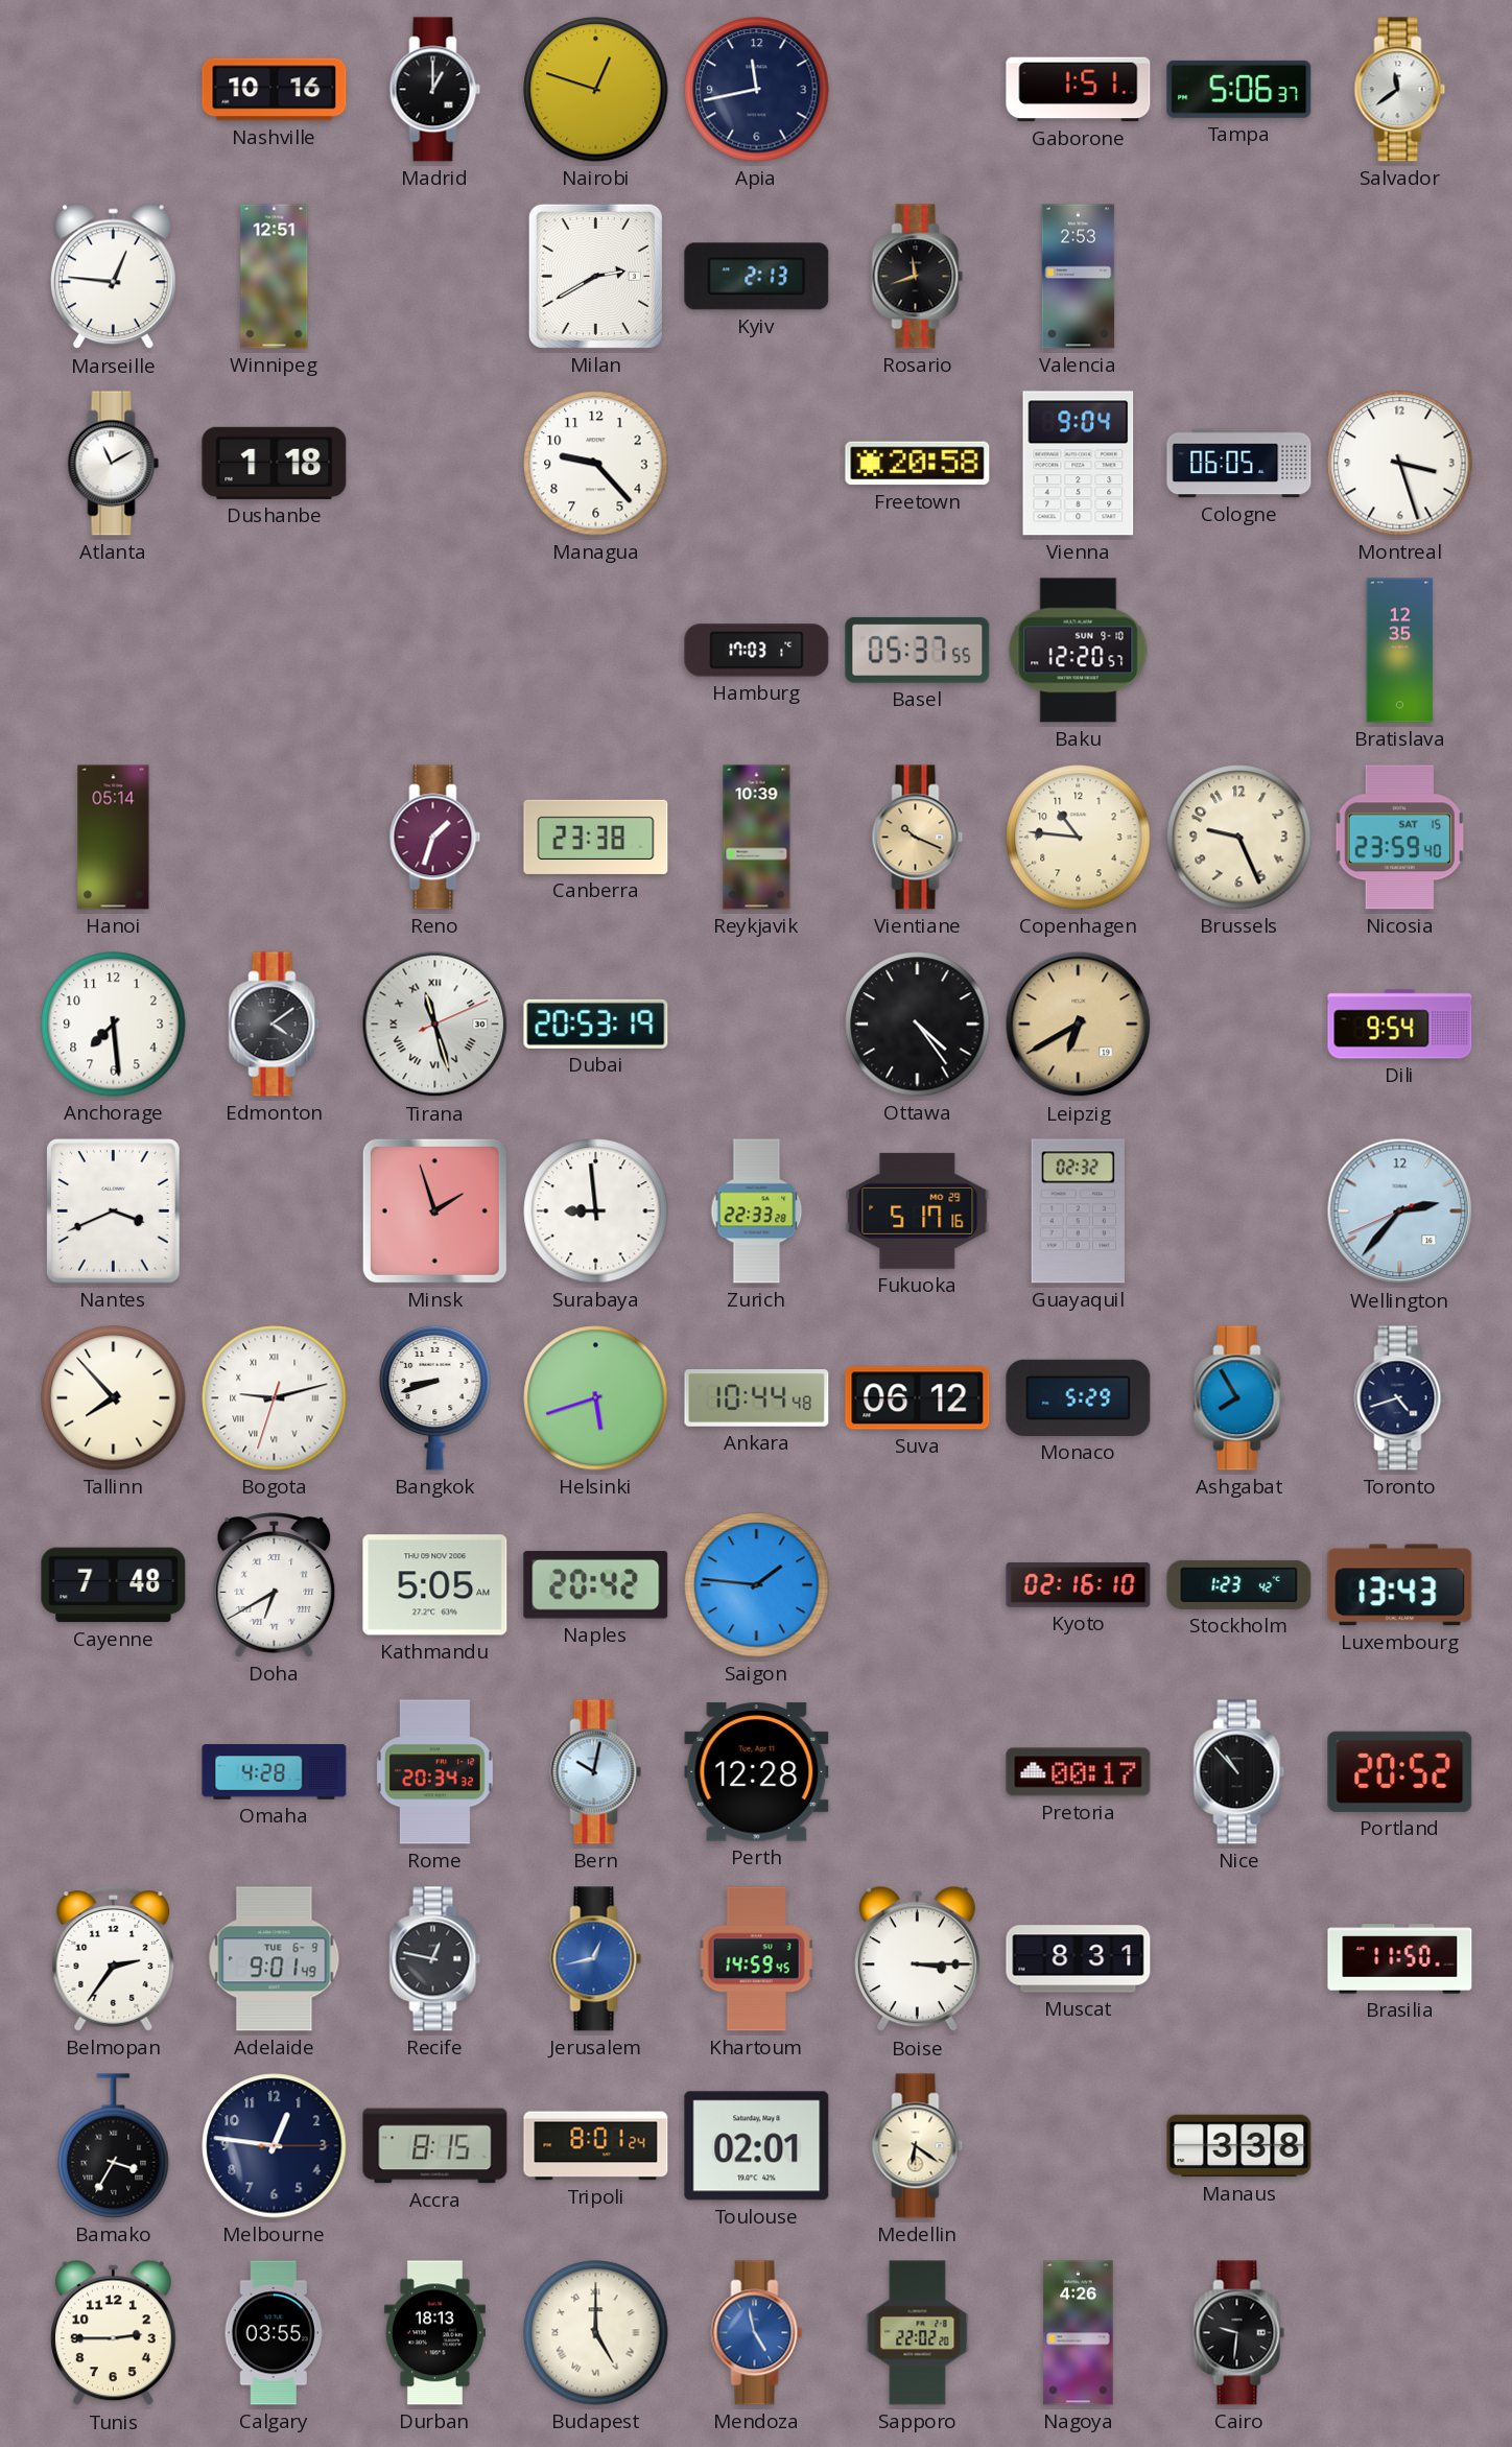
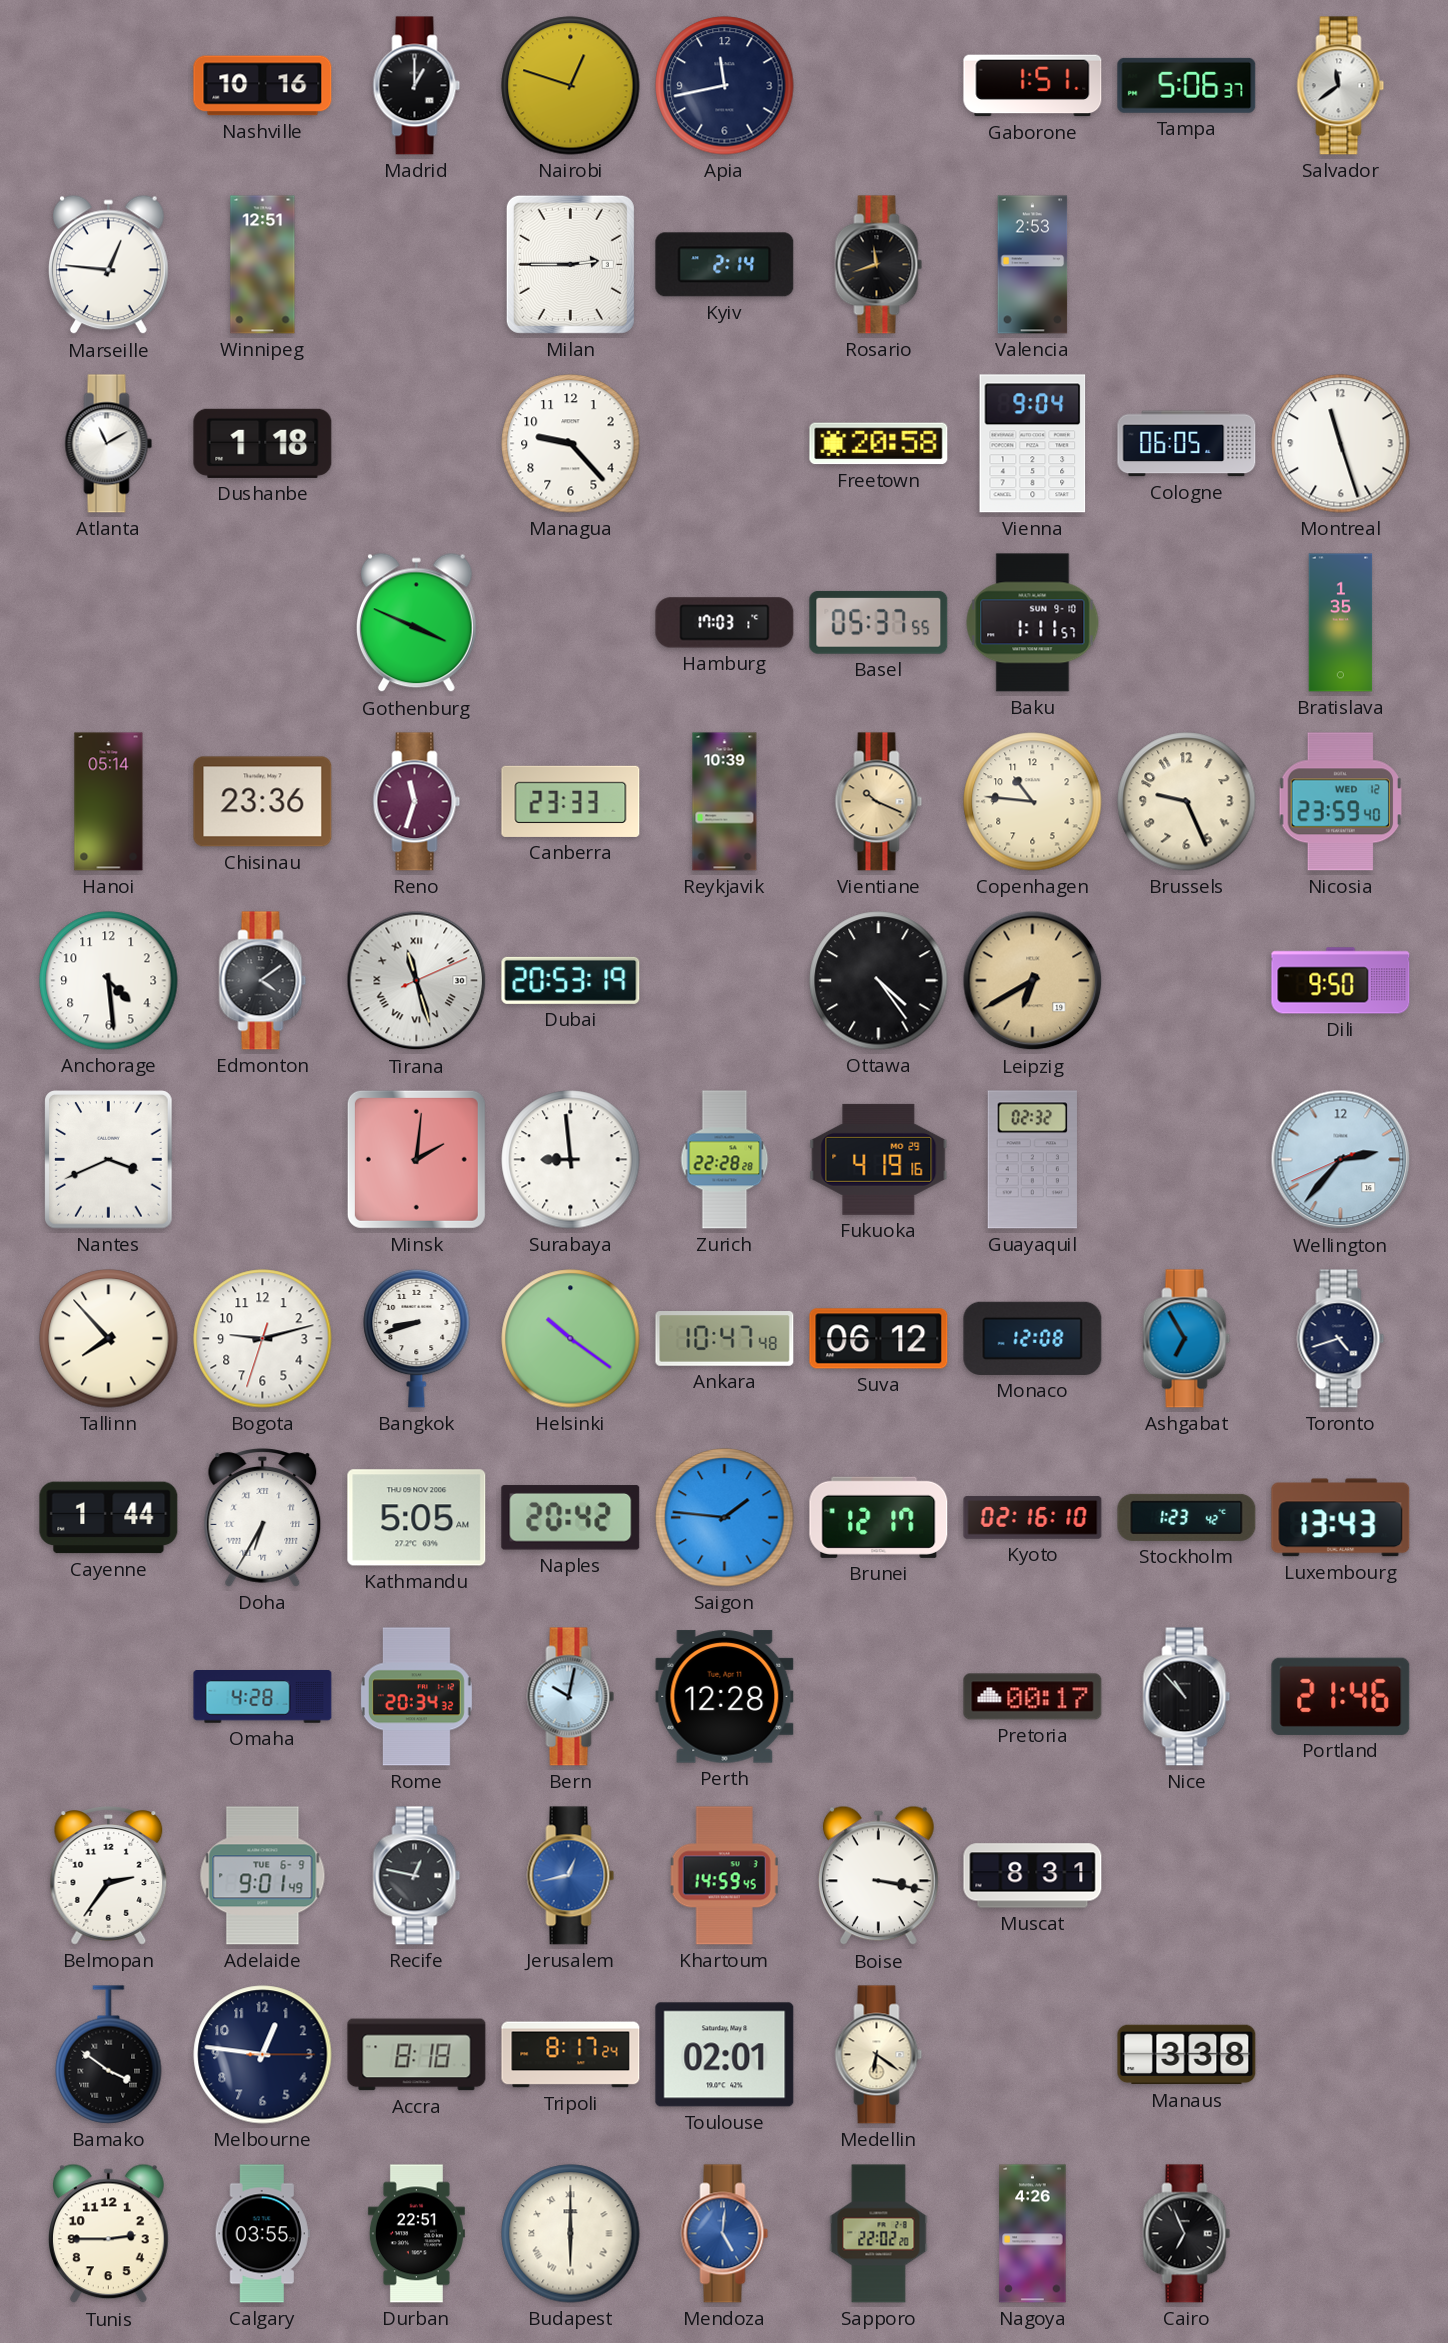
Milan: 2:40 -> 2:45 (570, 264)
Kyiv: 2:13 -> 2:14 (725, 265)
Montreal: 3:27 -> 11:27 (1341, 444)
Gothenburg: none -> 3:49 (416, 623)
Baku: 12:20 -> 1:11 (1033, 623)
Bratislava: 12:35 -> 1:35 (1341, 623)
Chisinau: none -> 23:36 (263, 802)
Reno: 1:33 -> 11:33 (417, 802)
Canberra: 23:38 -> 23:33 (571, 801)
Nicosia date: SAT 15 -> WED 12 (1340, 802)
Anchorage: 7:29 -> 4:29 (109, 981)
Dili: 9:54 -> 9:50 (1341, 981)
Minsk: 1:57 -> 2:01 (416, 1159)
Zurich: 22:33 -> 22:28 (725, 1160)
Fukuoka: 5:17 -> 4:19 (879, 1159)
Bogota numerals: Roman -> Arabic (263, 1339)
Helsinki: 5:42 -> 10:21 (571, 1339)
Ankara: 10:44 -> 10:47 (725, 1339)
Monaco: 5:29 -> 12:08 (1033, 1338)
Ashgabat: 7:55 -> 6:55 (1187, 1339)
Cayenne: 7:48 -> 1:44 (109, 1518)
Doha: 6:40 -> 6:35 (263, 1518)
Brunei: none -> 12:17 (879, 1517)
Portland: 20:52 -> 21:46 (1341, 1696)
Boise: 3:15 -> 3:17 (878, 1876)
Brasilia: 11:50 -> none (1400, 1959)
Bamako: 3:35 -> 3:51 (109, 2055)
Accra: 8:15 -> 8:18 (417, 2055)
Tripoli: 8:01 -> 8:17 (571, 2055)
Durban: 18:13 -> 22:51 (416, 2234)
Budapest: 5:00 -> 6:00 (571, 2234)
Mendoza: 4:58 -> 5:01 (725, 2234)
Cairo: 9:31 -> 6:56 (1187, 2234)
